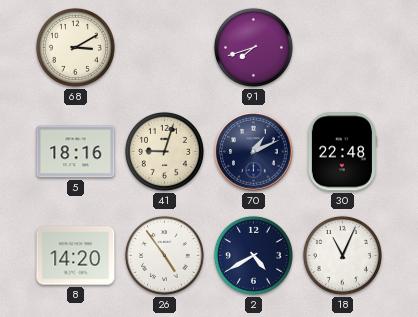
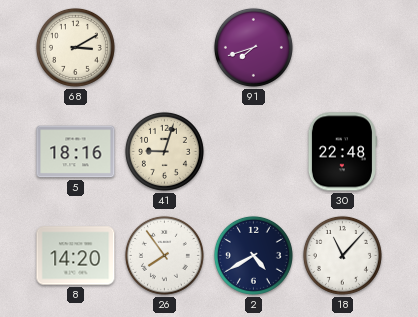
70: 1:11 -> none (254, 152)
26: 4:54 -> 7:54 (164, 255)
18: 11:04 -> 11:07 (342, 255)
